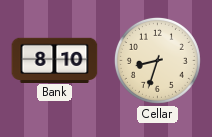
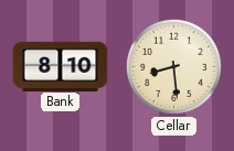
Cellar: 8:33 -> 8:29 (173, 66)
